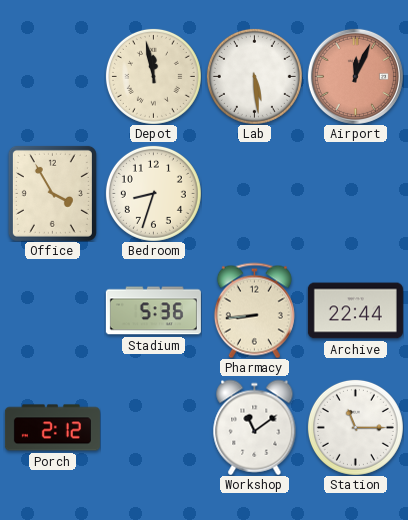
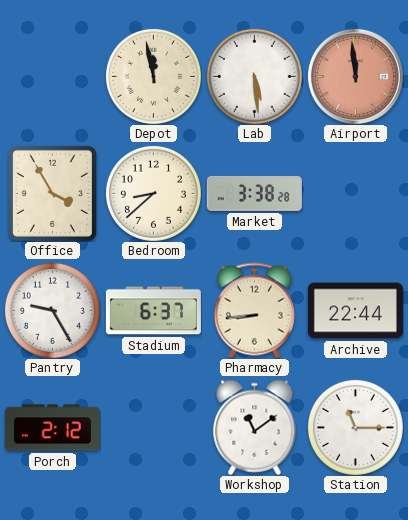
Airport: 12:04 -> 11:59 (355, 76)
Bedroom: 8:33 -> 8:38 (153, 193)
Market: none -> 3:38 (254, 193)
Pantry: none -> 9:25 (52, 310)
Stadium: 5:36 -> 6:37 (153, 311)
